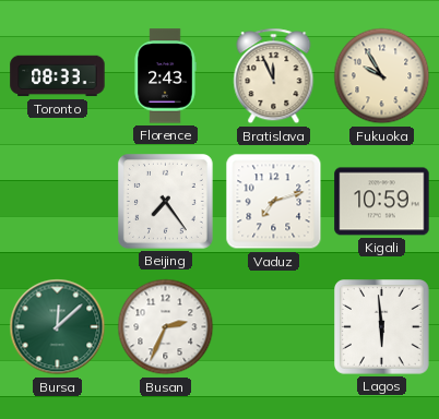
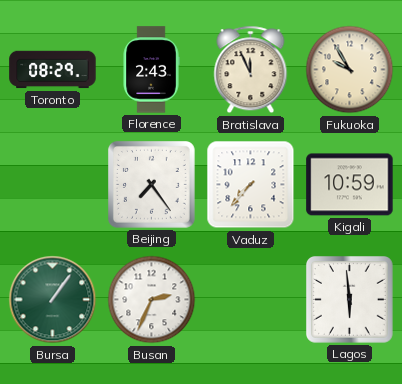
Toronto: 08:33 -> 08:29 (53, 70)
Vaduz: 7:12 -> 7:37 (251, 185)
Bursa: 12:08 -> 1:06 (53, 300)
